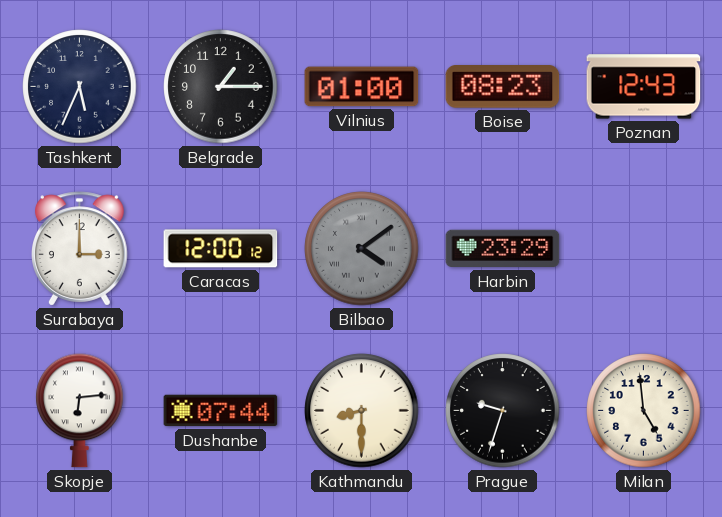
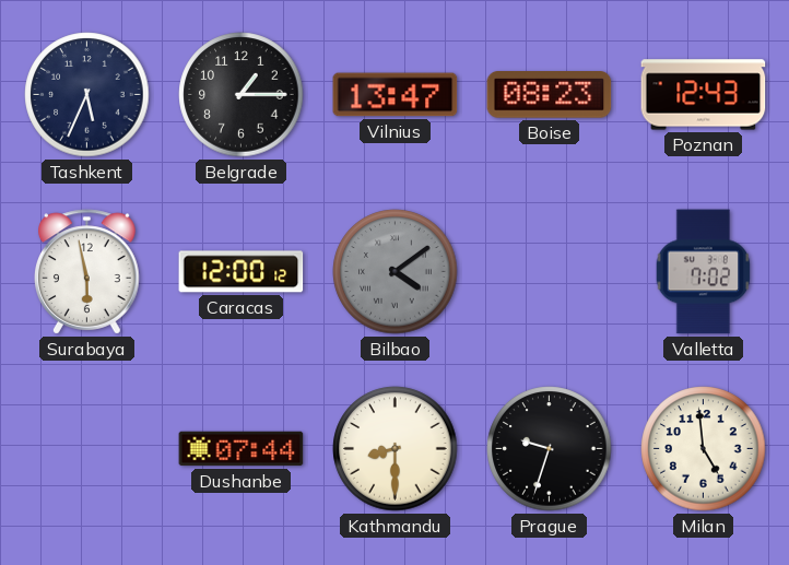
Vilnius: 01:00 -> 13:47 (396, 95)
Surabaya: 3:00 -> 5:58 (87, 272)
Harbin: 23:29 -> none (503, 249)
Valletta: none -> 7:02 (704, 272)
Skopje: 6:14 -> none (80, 411)
